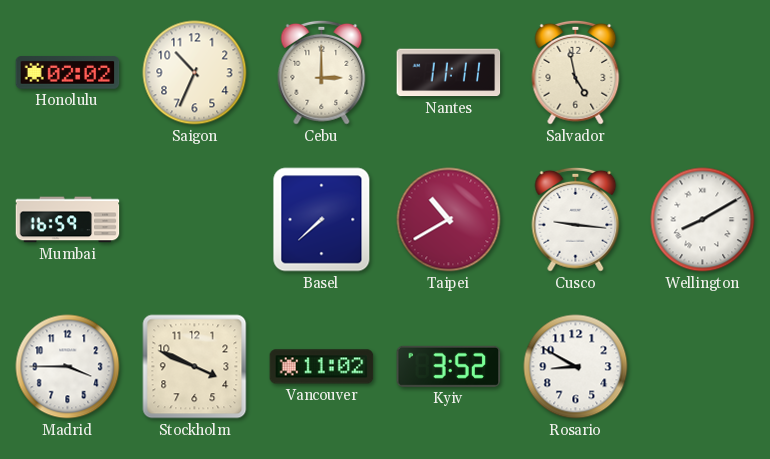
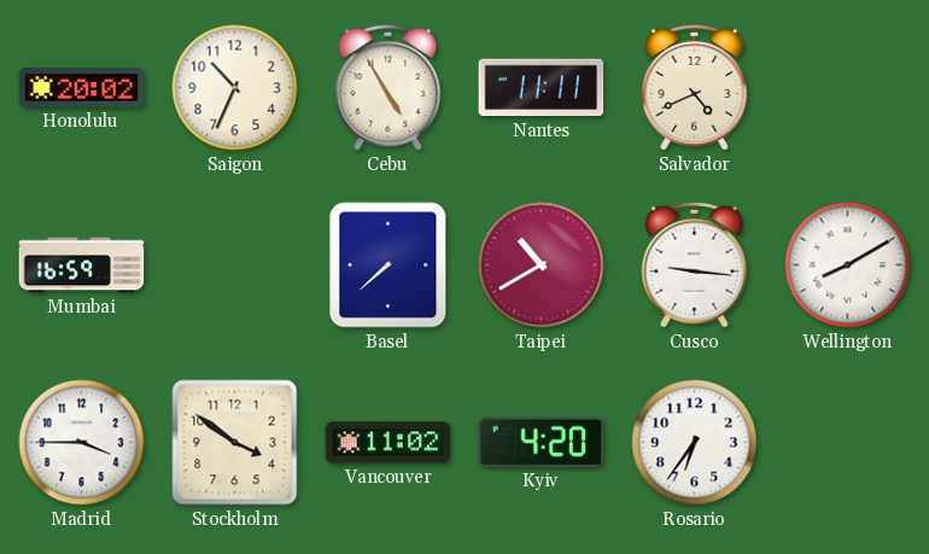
Honolulu: 02:02 -> 20:02 (82, 88)
Cebu: 3:00 -> 4:55 (388, 87)
Salvador: 4:58 -> 4:41 (695, 87)
Stockholm: 3:49 -> 3:51 (235, 443)
Kyiv: 3:52 -> 4:20 (542, 442)
Rosario: 8:50 -> 6:36 (695, 443)
